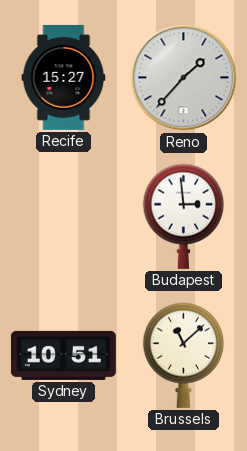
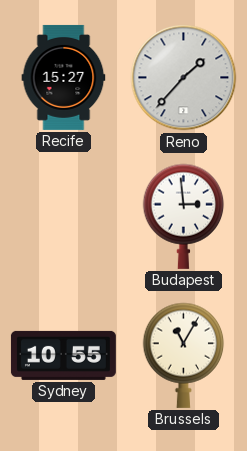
Sydney: 10:51 -> 10:55 (63, 355)
Brussels: 11:08 -> 11:05 (184, 355)
